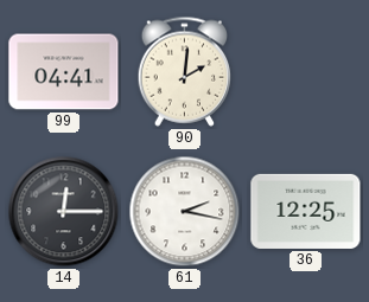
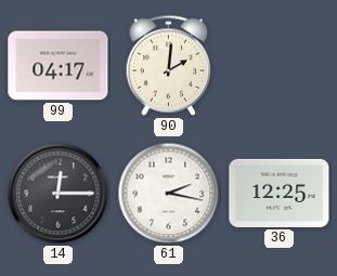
99: 04:41 -> 04:17 (59, 66)
